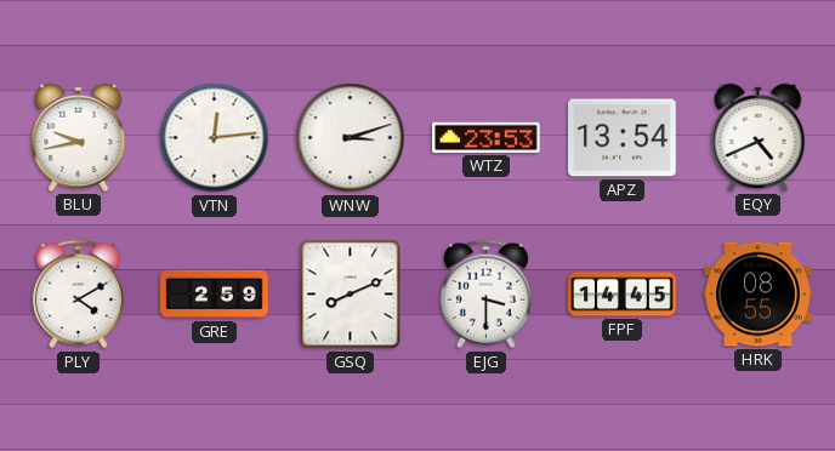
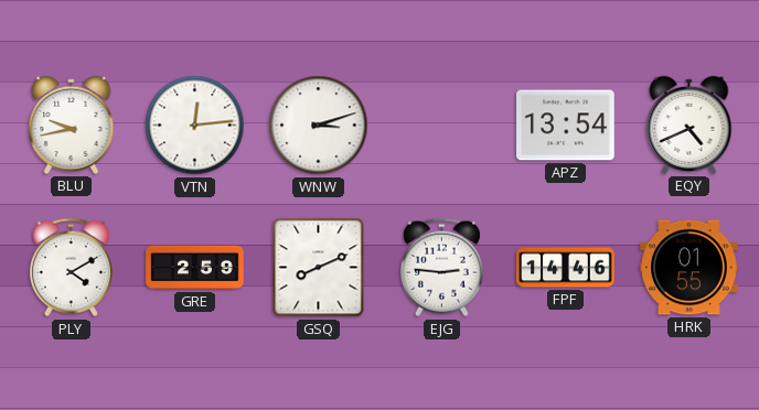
WTZ: 23:53 -> none (487, 137)
EJG: 3:30 -> 2:46 (441, 268)
FPF: 14:45 -> 14:46 (566, 268)
HRK: 08:55 -> 01:55 (689, 268)
